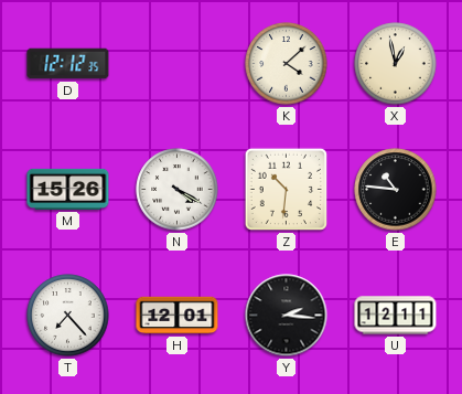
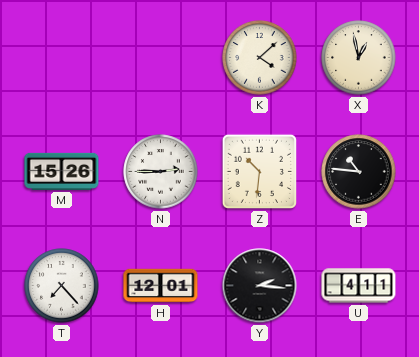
D: 12:12 -> none (68, 64)
N: 4:20 -> 2:45 (161, 172)
U: 12:11 -> 4:11 (359, 286)
